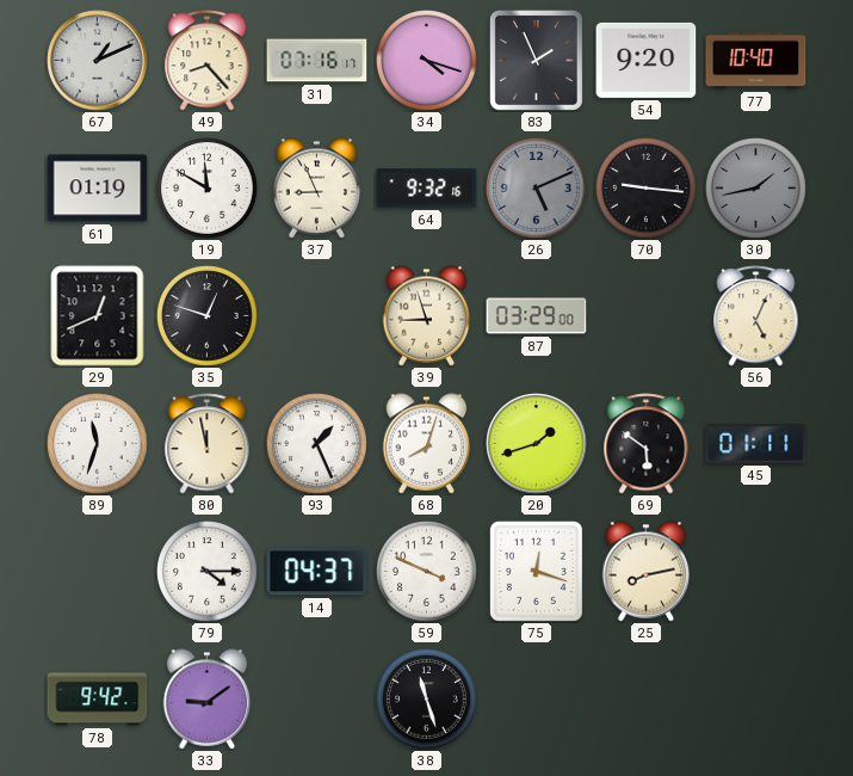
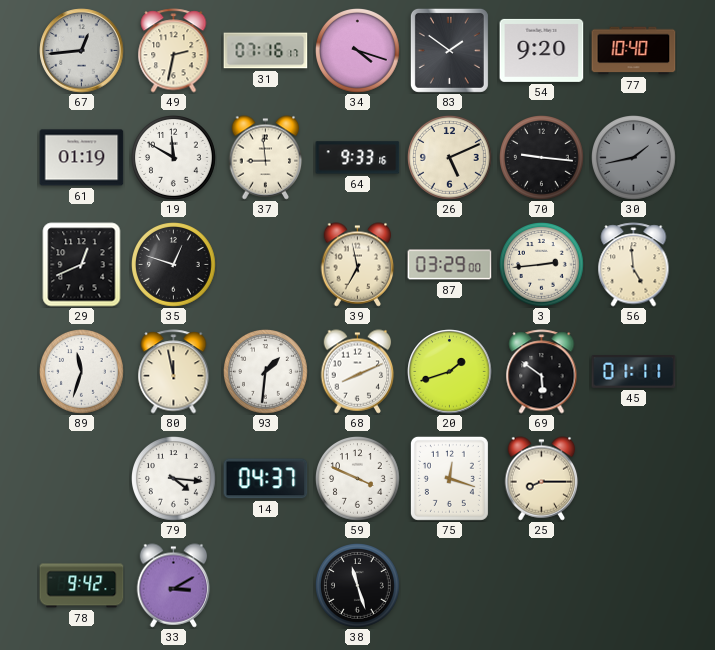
67: 1:11 -> 12:44 (82, 51)
49: 8:23 -> 2:32 (174, 51)
83: 1:56 -> 1:51 (449, 50)
37: 8:56 -> 8:59 (266, 158)
64: 9:32 -> 9:33 (358, 158)
26 dial: grey -> cream (450, 158)
39: 8:57 -> 6:58 (358, 265)
3: none -> 2:44 (542, 265)
56: 5:04 -> 4:59 (634, 265)
93: 1:26 -> 1:31 (266, 372)
68: 8:03 -> 8:11 (358, 372)
79: 4:15 -> 4:16 (174, 479)
25: 8:13 -> 8:15 (542, 479)
33: 9:09 -> 3:10 (174, 586)
